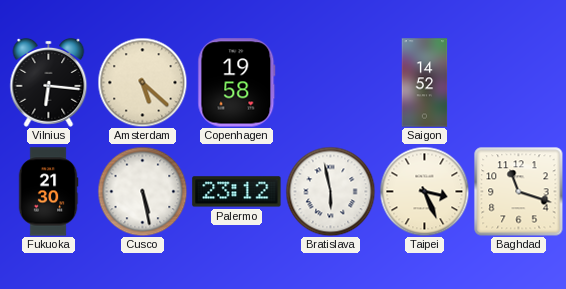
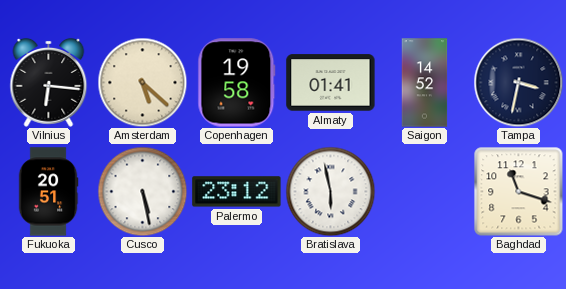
Almaty: none -> 01:41 (331, 83)
Tampa: none -> 3:32 (518, 82)
Fukuoka: 21:30 -> 20:51 (48, 192)
Taipei: 3:26 -> none (424, 191)
